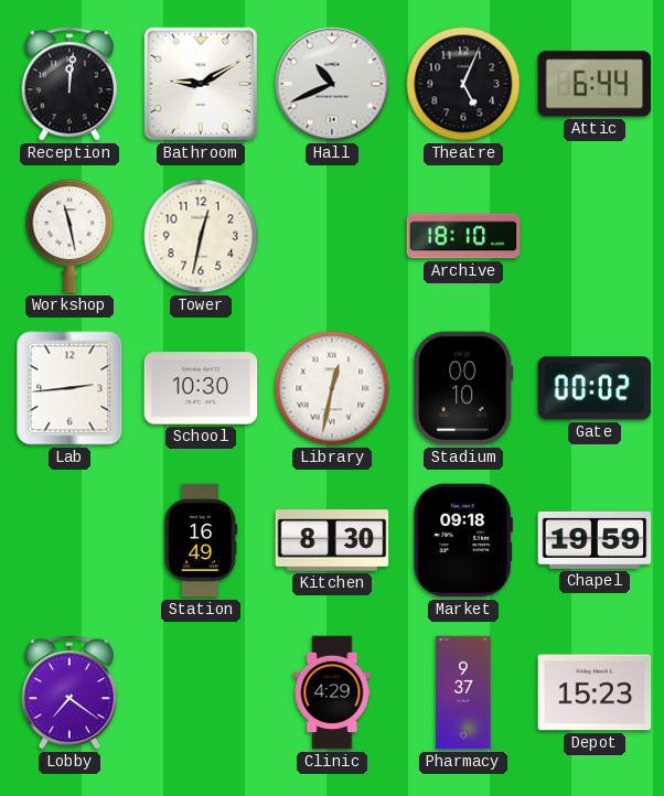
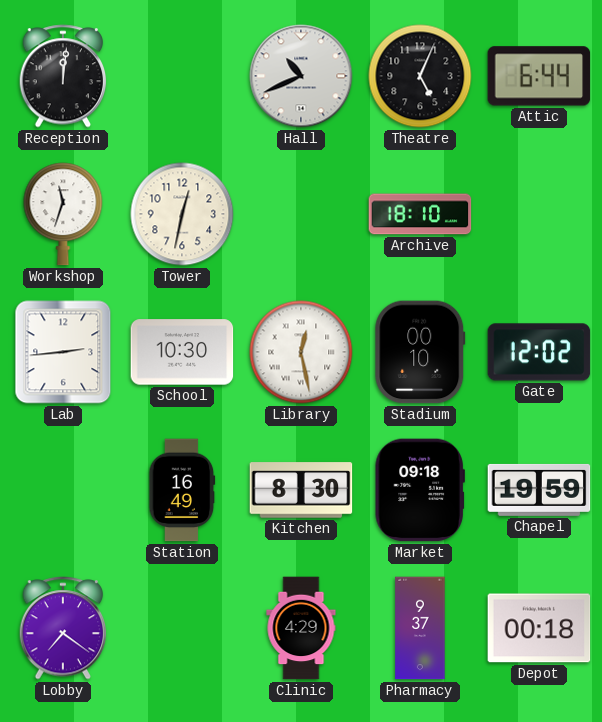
Bathroom: 9:10 -> none (201, 84)
Workshop: 11:28 -> 11:33 (63, 214)
Library: 12:32 -> 12:28 (301, 352)
Gate: 00:02 -> 12:02 (539, 352)
Depot: 15:23 -> 00:18 (539, 628)
